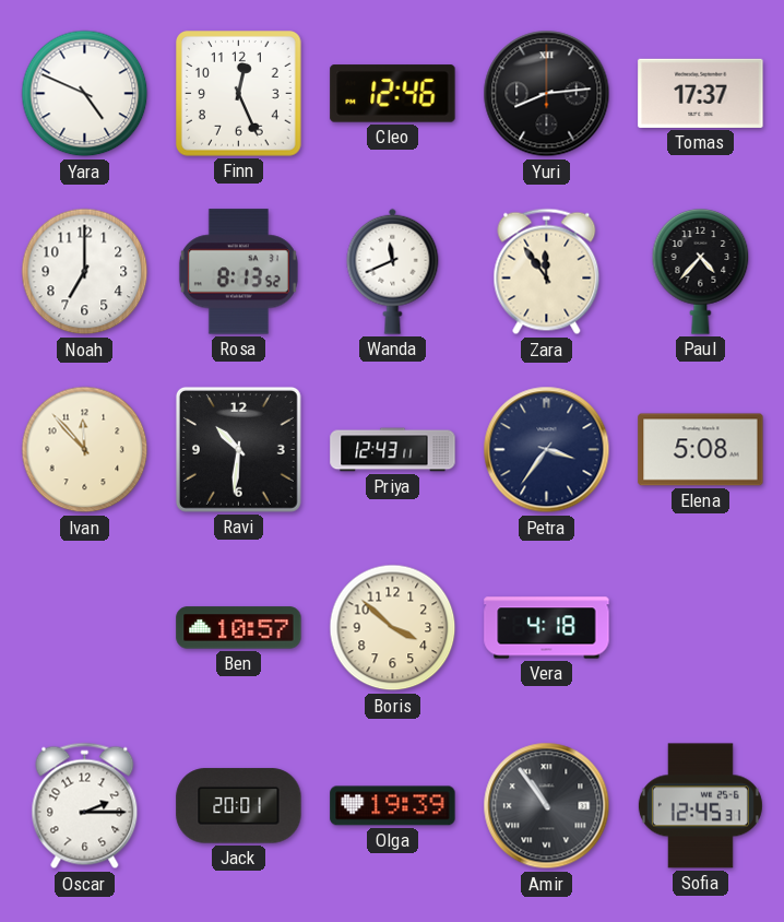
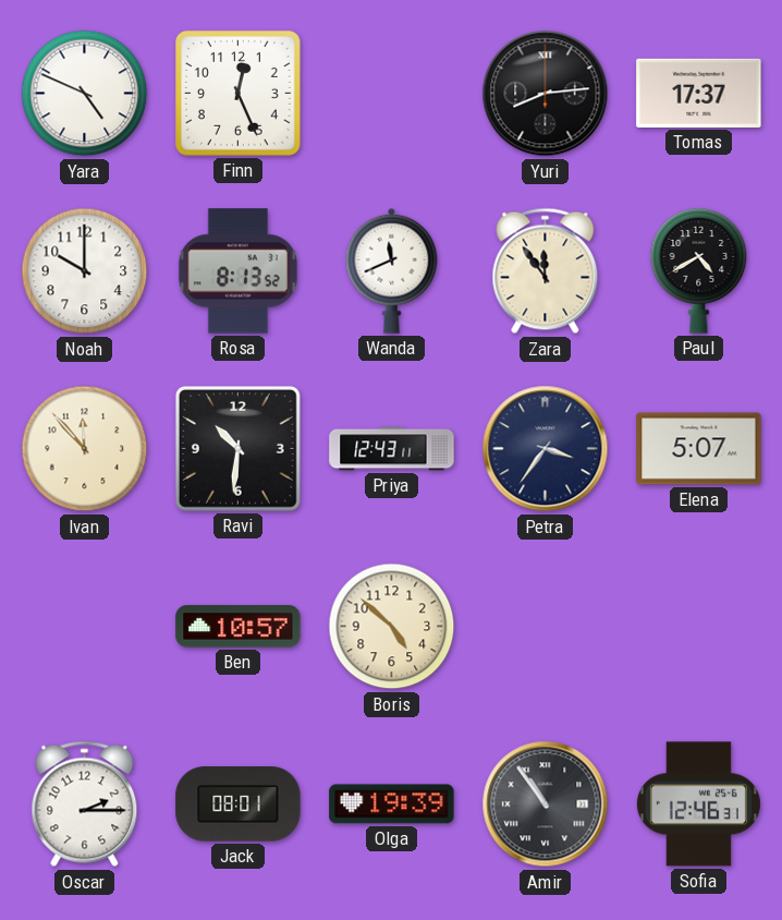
Cleo: 12:46 -> none (393, 94)
Noah: 7:00 -> 10:00 (85, 271)
Paul: 4:37 -> 4:40 (699, 271)
Elena: 5:08 -> 5:07 (699, 449)
Boris: 3:52 -> 4:52 (392, 627)
Vera: 4:18 -> none (547, 628)
Jack: 20:01 -> 08:01 (239, 804)
Sofia: 12:45 -> 12:46 (698, 804)
